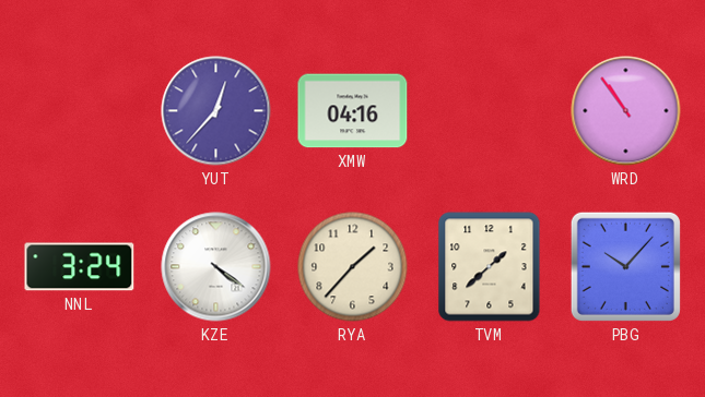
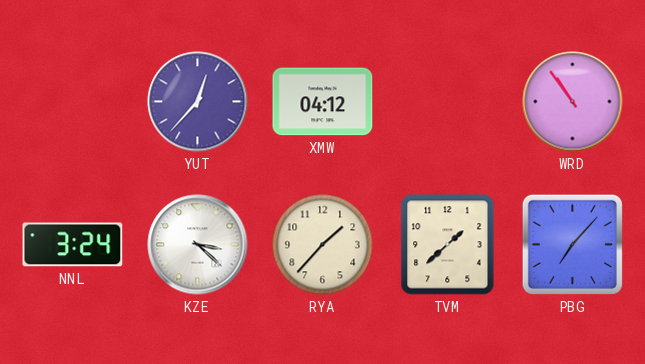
XMW: 04:16 -> 04:12 (323, 102)
KZE: 4:21 -> 3:22 (198, 245)
PBG: 10:07 -> 7:07 (572, 244)
